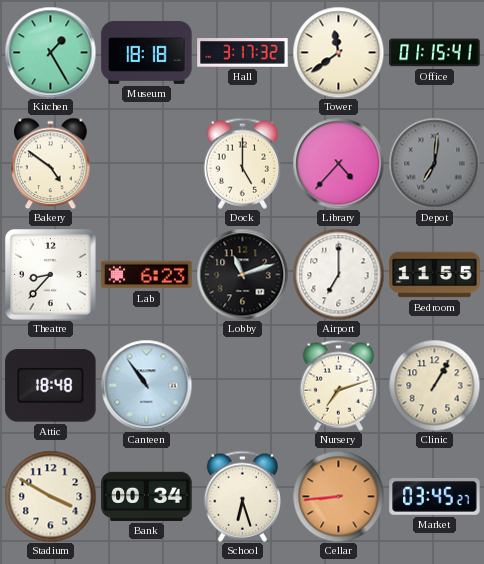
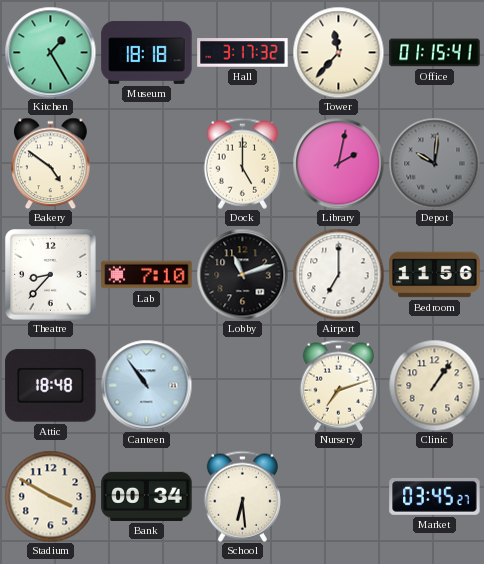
Tower: 11:39 -> 11:37 (338, 52)
Library: 4:37 -> 2:02 (338, 163)
Depot: 7:01 -> 10:01 (434, 163)
Lab: 6:23 -> 7:10 (147, 275)
Bedroom: 11:55 -> 11:56 (435, 275)
Clinic: 1:05 -> 1:06 (434, 385)
School: 6:27 -> 6:29 (242, 496)
Cellar: 8:44 -> none (338, 496)
